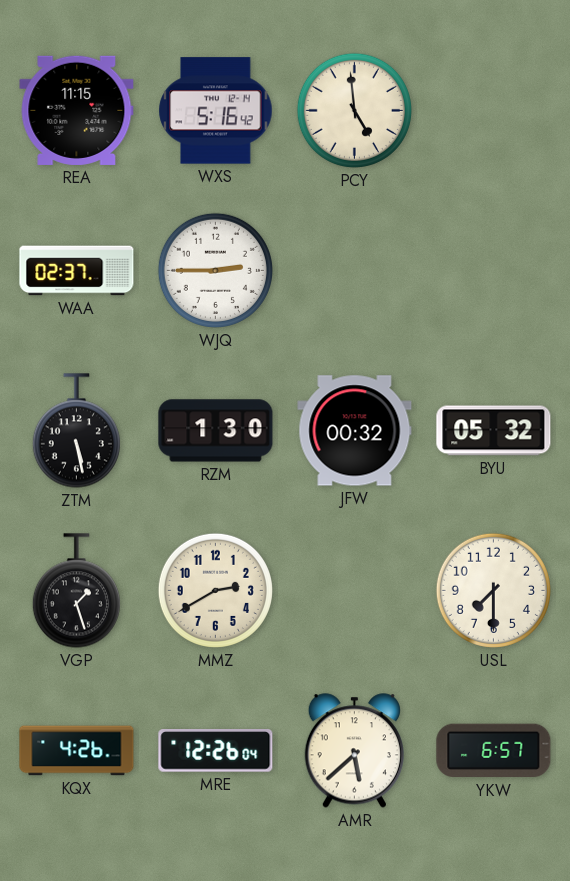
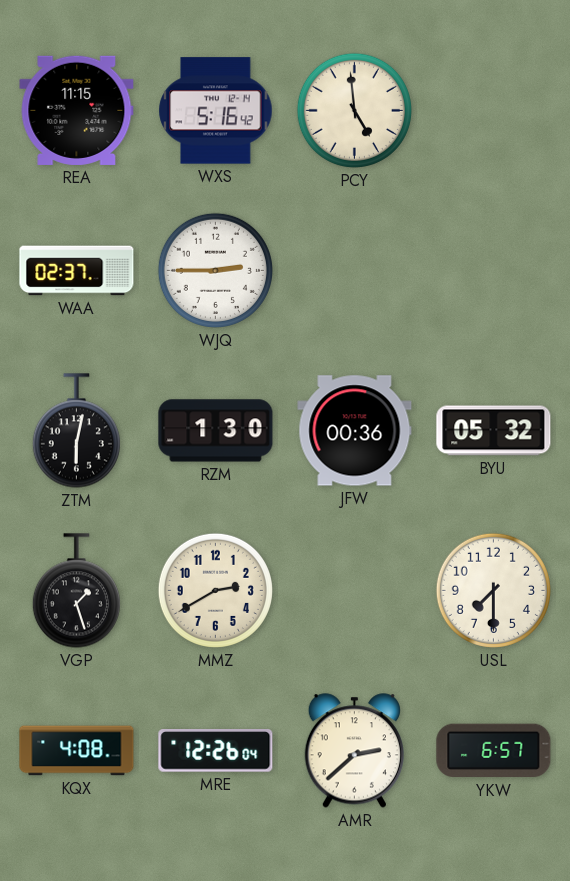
ZTM: 5:28 -> 6:02 (76, 431)
JFW: 00:32 -> 00:36 (355, 431)
KQX: 4:26 -> 4:08 (77, 751)
AMR: 5:38 -> 2:38 (354, 751)
